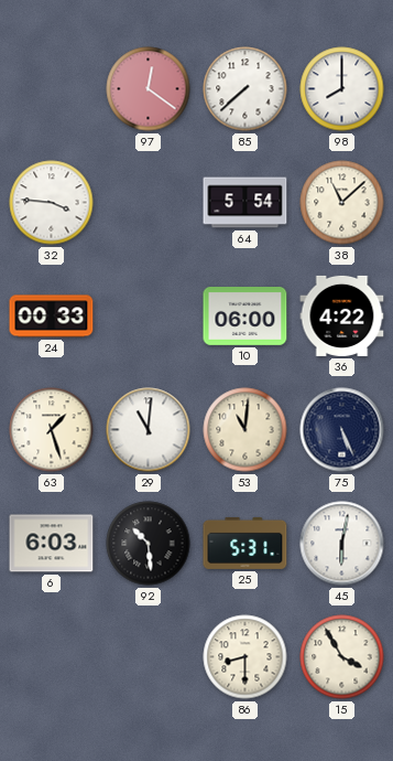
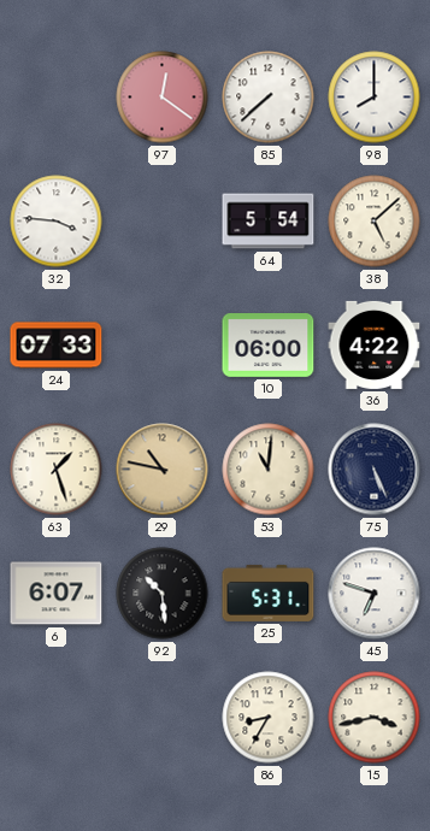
38: 11:08 -> 5:08 (375, 222)
24: 00:33 -> 07:33 (57, 346)
29: 11:01 -> 10:47 (163, 470)
29 dial: white -> champagne (163, 470)
6: 6:03 -> 6:07 (57, 594)
45: 6:02 -> 6:48 (375, 594)
86: 8:30 -> 8:35 (269, 718)
15: 3:55 -> 3:43 (375, 718)
